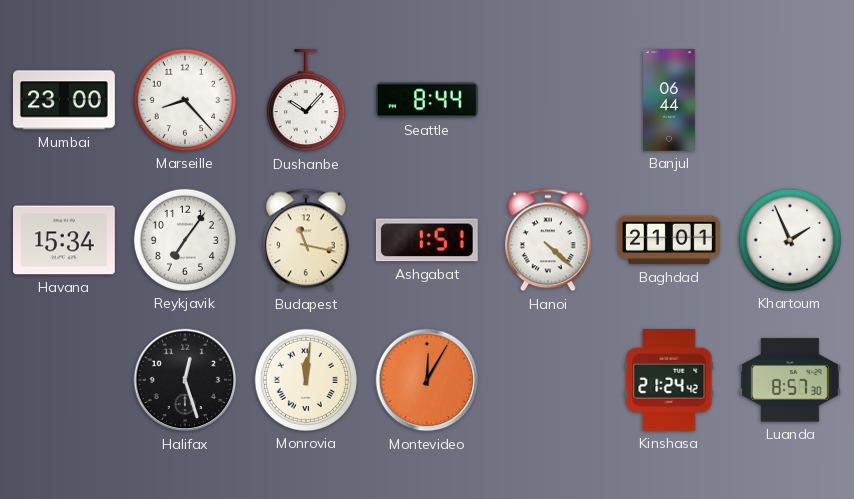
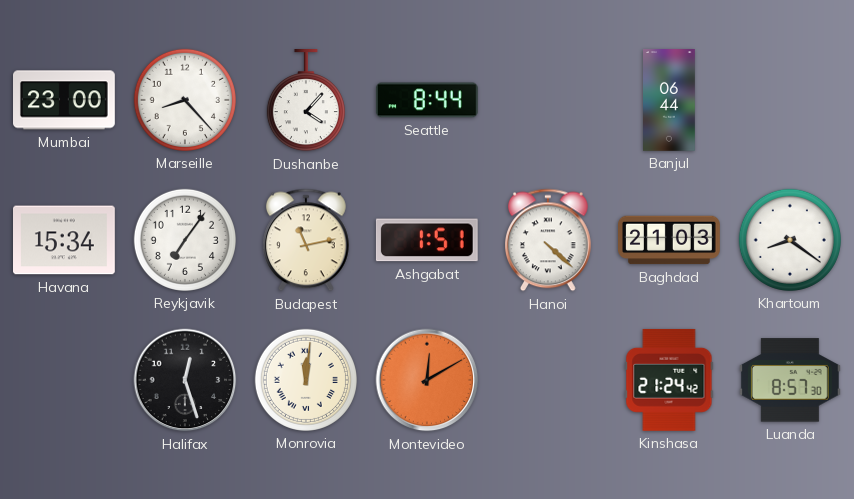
Dushanbe: 10:07 -> 4:07 (306, 101)
Budapest: 11:17 -> 11:13 (307, 240)
Baghdad: 21:01 -> 21:03 (670, 240)
Khartoum: 1:56 -> 8:21 (790, 240)
Montevideo: 12:05 -> 12:10 (427, 380)
